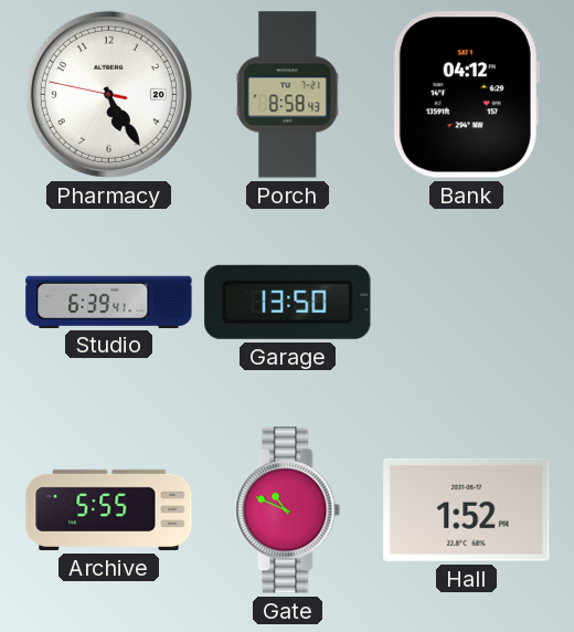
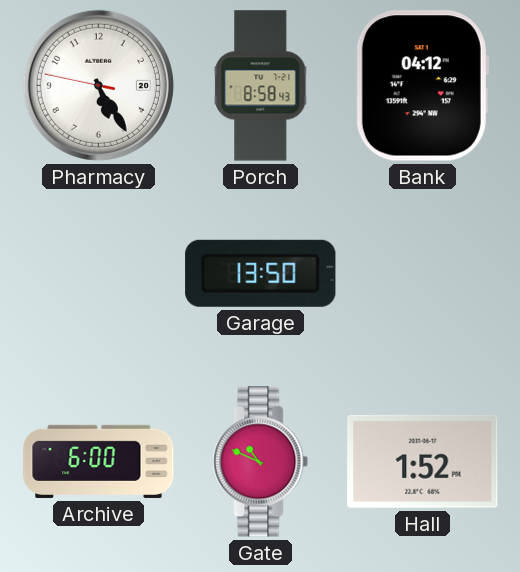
Studio: 6:39 -> none (109, 302)
Archive: 5:55 -> 6:00 (99, 461)
